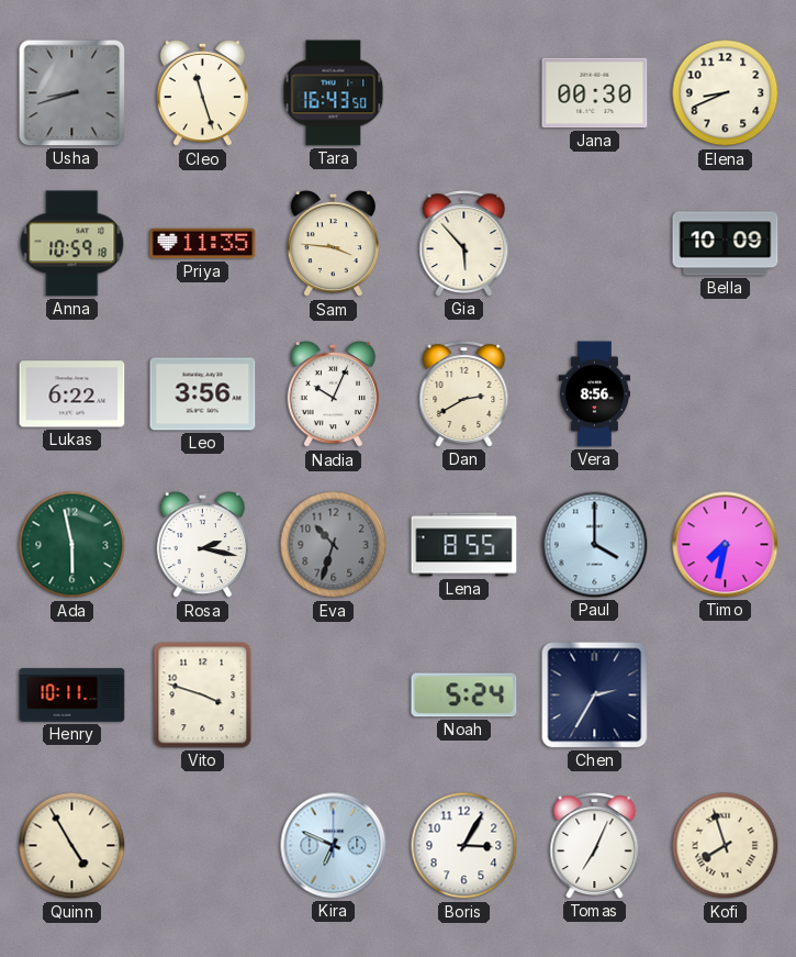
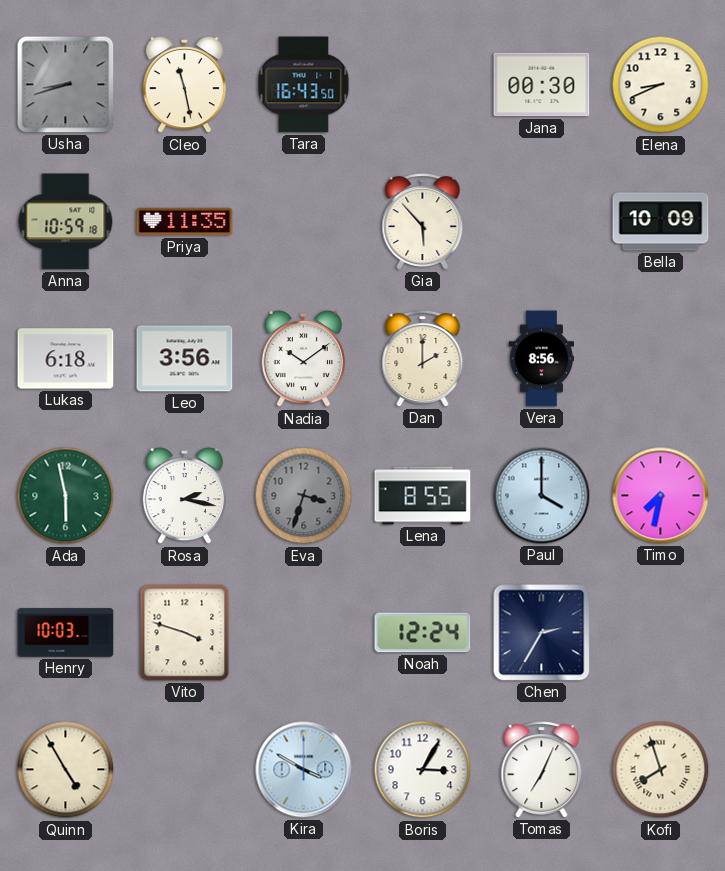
Cleo: 11:27 -> 11:28 (184, 85)
Sam: 3:46 -> none (333, 244)
Lukas: 6:22 -> 6:18 (66, 359)
Nadia: 10:04 -> 10:09 (303, 359)
Dan: 2:40 -> 2:00 (423, 359)
Eva: 10:33 -> 3:33 (304, 496)
Henry: 10:11 -> 10:03 (66, 633)
Noah: 5:24 -> 12:24 (423, 633)
Kira: 6:49 -> 3:50 (304, 770)
